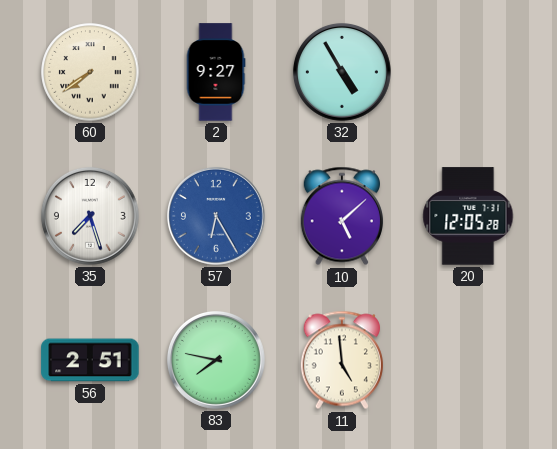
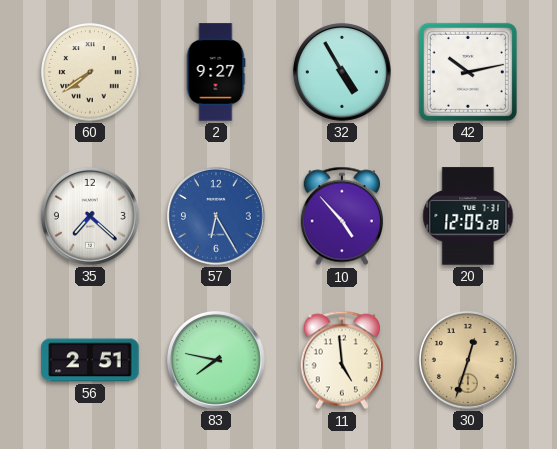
42: none -> 10:13 (468, 72)
35: 7:27 -> 7:22 (90, 216)
10: 5:08 -> 4:53 (342, 216)
30: none -> 12:33 (468, 360)
